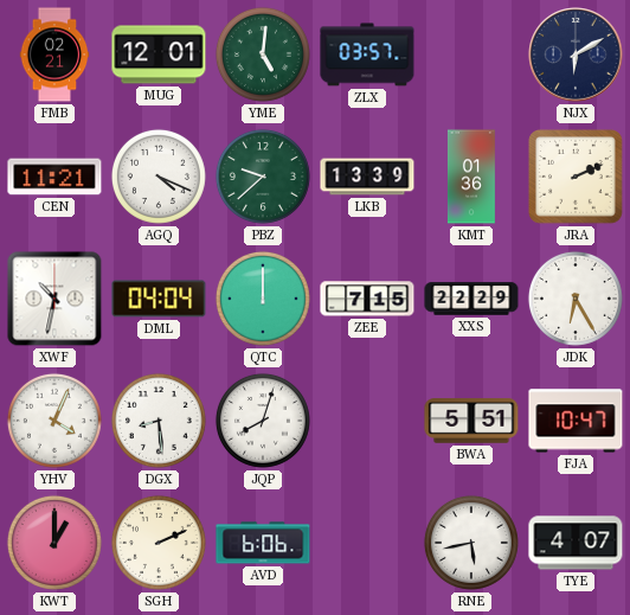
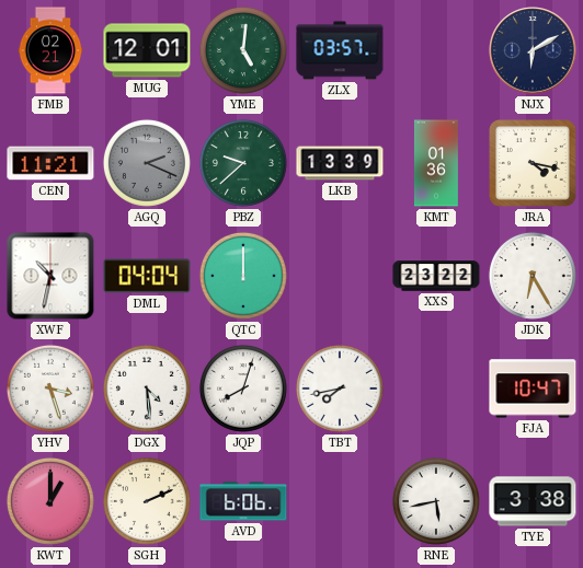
AGQ: 4:19 -> 2:19 (147, 163)
AGQ dial: white -> grey (147, 163)
JRA: 2:11 -> 4:17 (534, 164)
ZEE: 7:15 -> none (367, 299)
XXS: 22:29 -> 23:22 (436, 276)
YHV: 4:04 -> 3:27 (50, 389)
DGX: 8:29 -> 4:29 (147, 389)
TBT: none -> 7:43 (340, 389)
BWA: 5:51 -> none (471, 421)
TYE: 4:07 -> 3:38 (533, 501)
